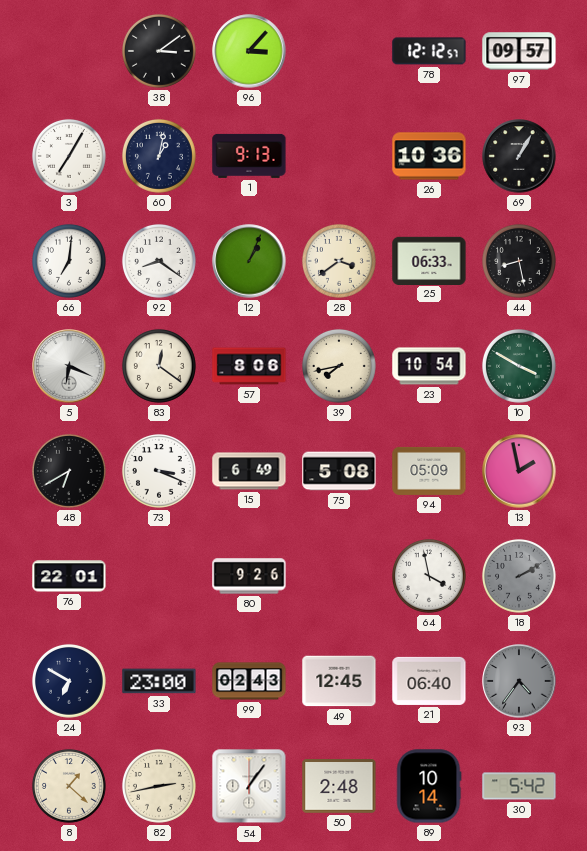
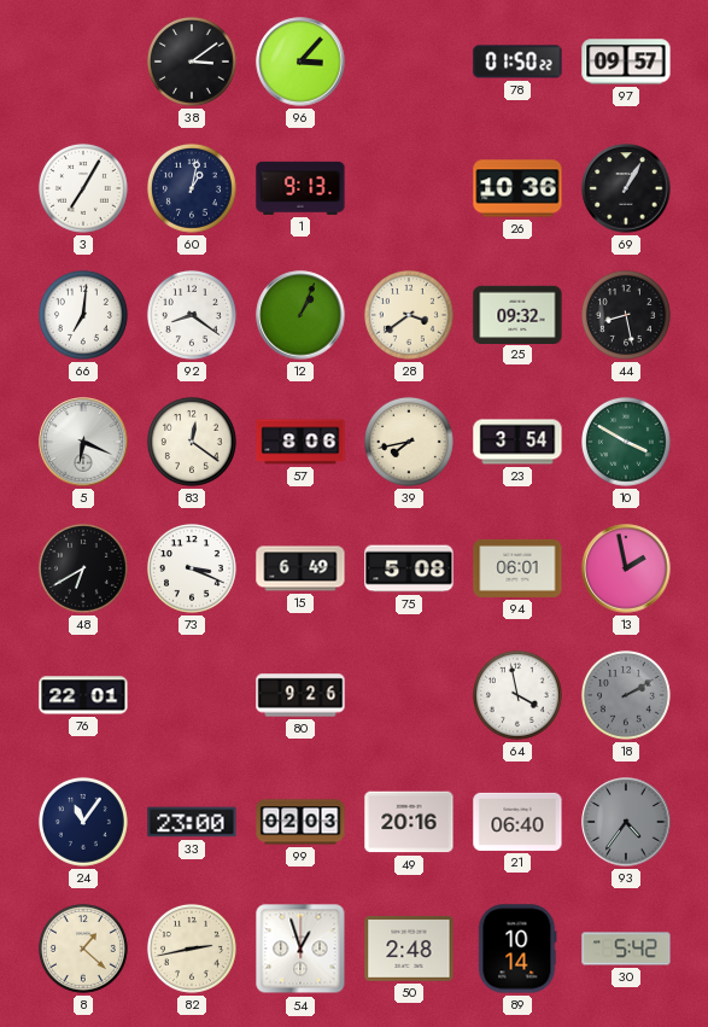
78: 12:12 -> 01:50 (517, 62)
25: 06:33 -> 09:32 (517, 314)
23: 10:54 -> 3:54 (517, 442)
94: 05:09 -> 06:01 (517, 568)
24: 6:50 -> 11:06 (83, 822)
99: 02:43 -> 02:03 (300, 822)
49: 12:45 -> 20:16 (409, 822)
54: 1:06 -> 12:57 (300, 949)
